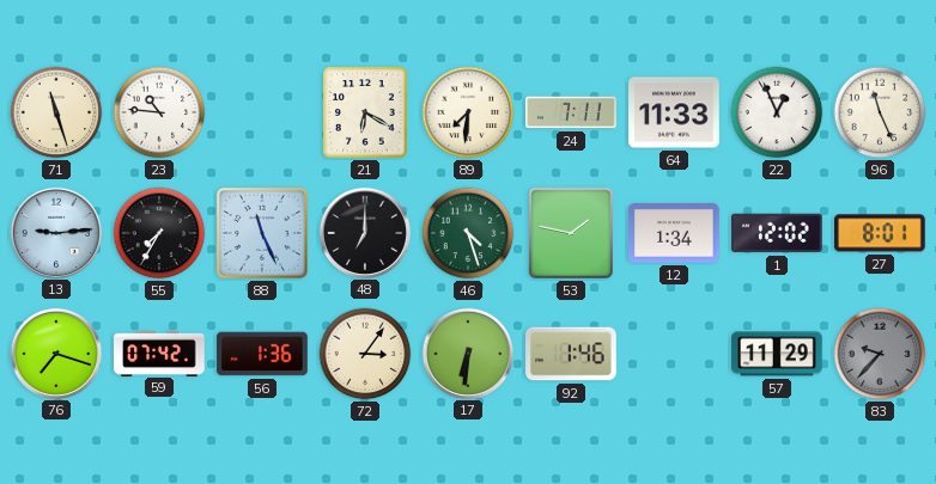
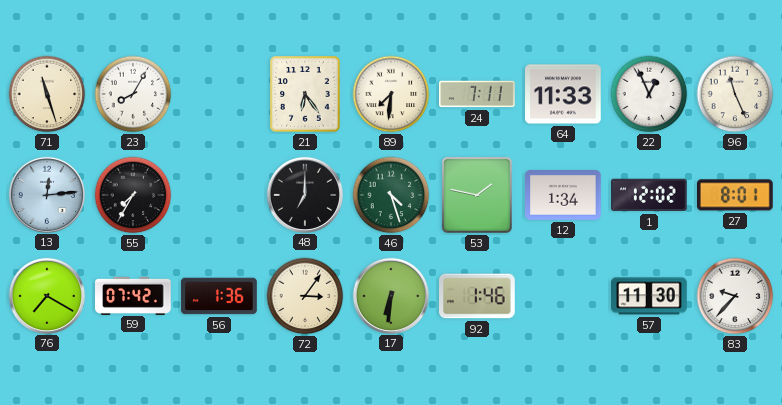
23: 10:46 -> 8:05 (133, 94)
21: 6:20 -> 6:24 (305, 94)
13: 9:14 -> 12:14 (46, 194)
88: 11:26 -> none (263, 234)
76: 7:18 -> 7:20 (46, 295)
57: 11:29 -> 11:30 (649, 296)
83 dial: grey -> white (735, 296)
